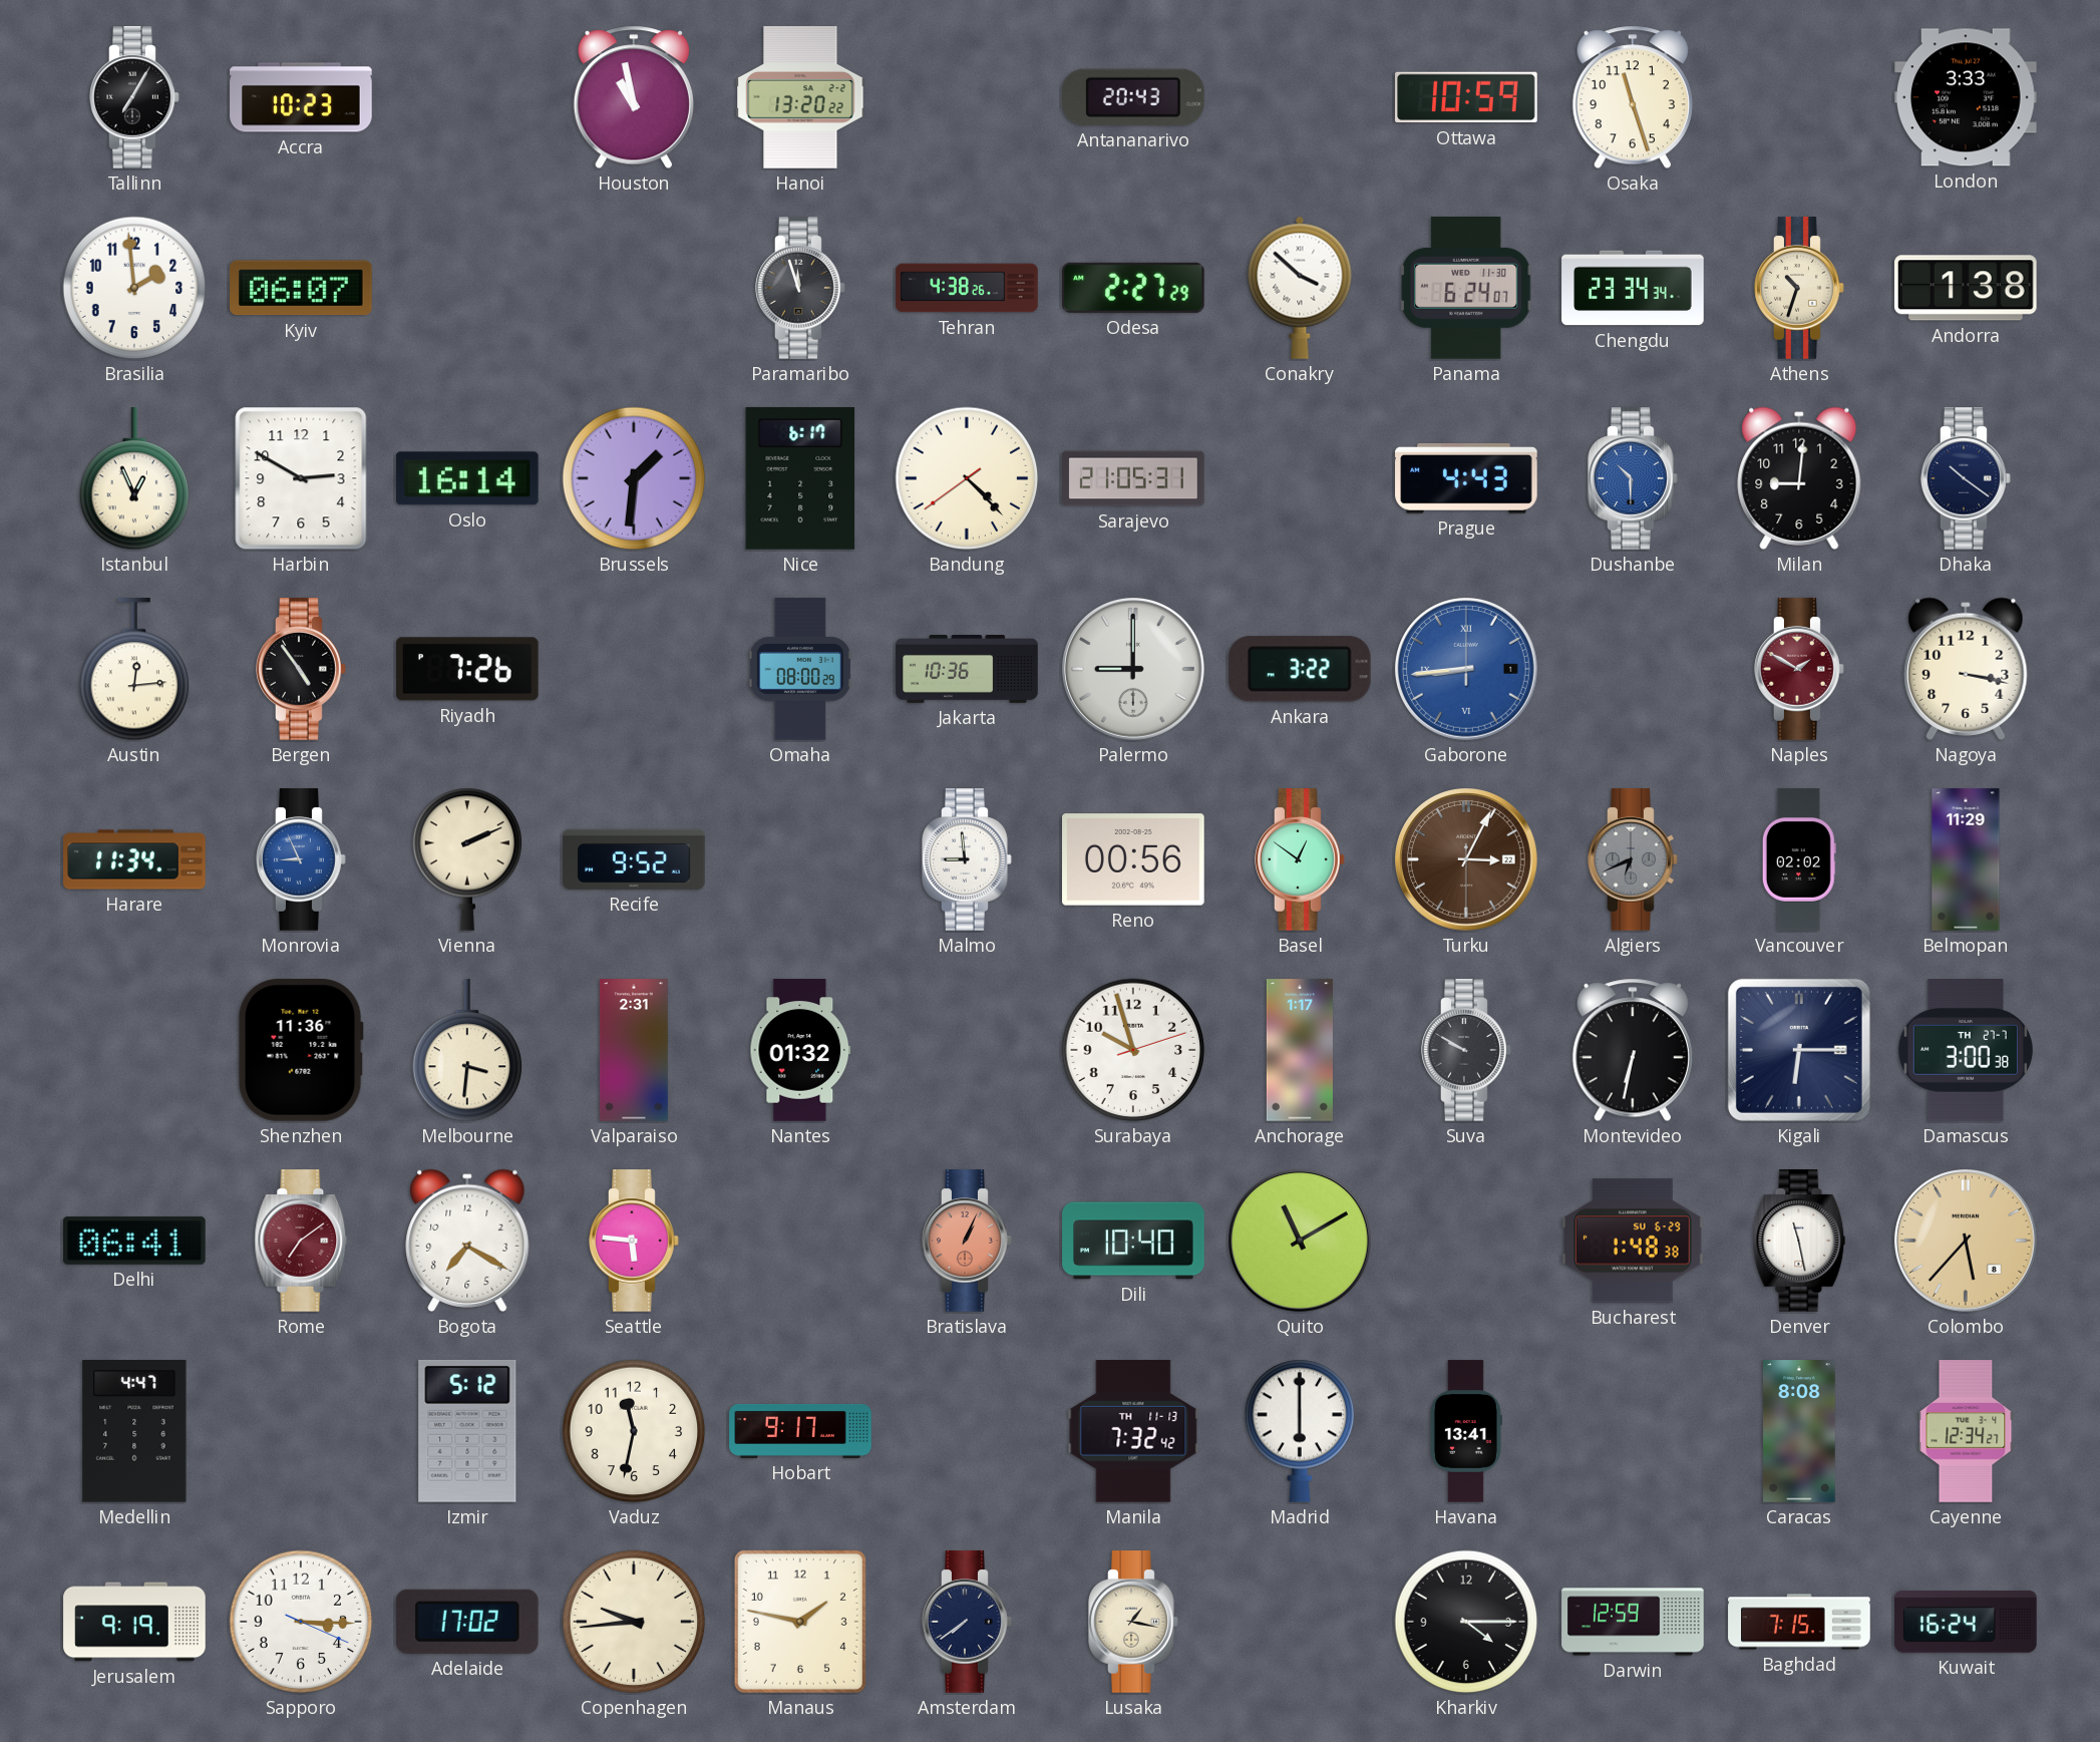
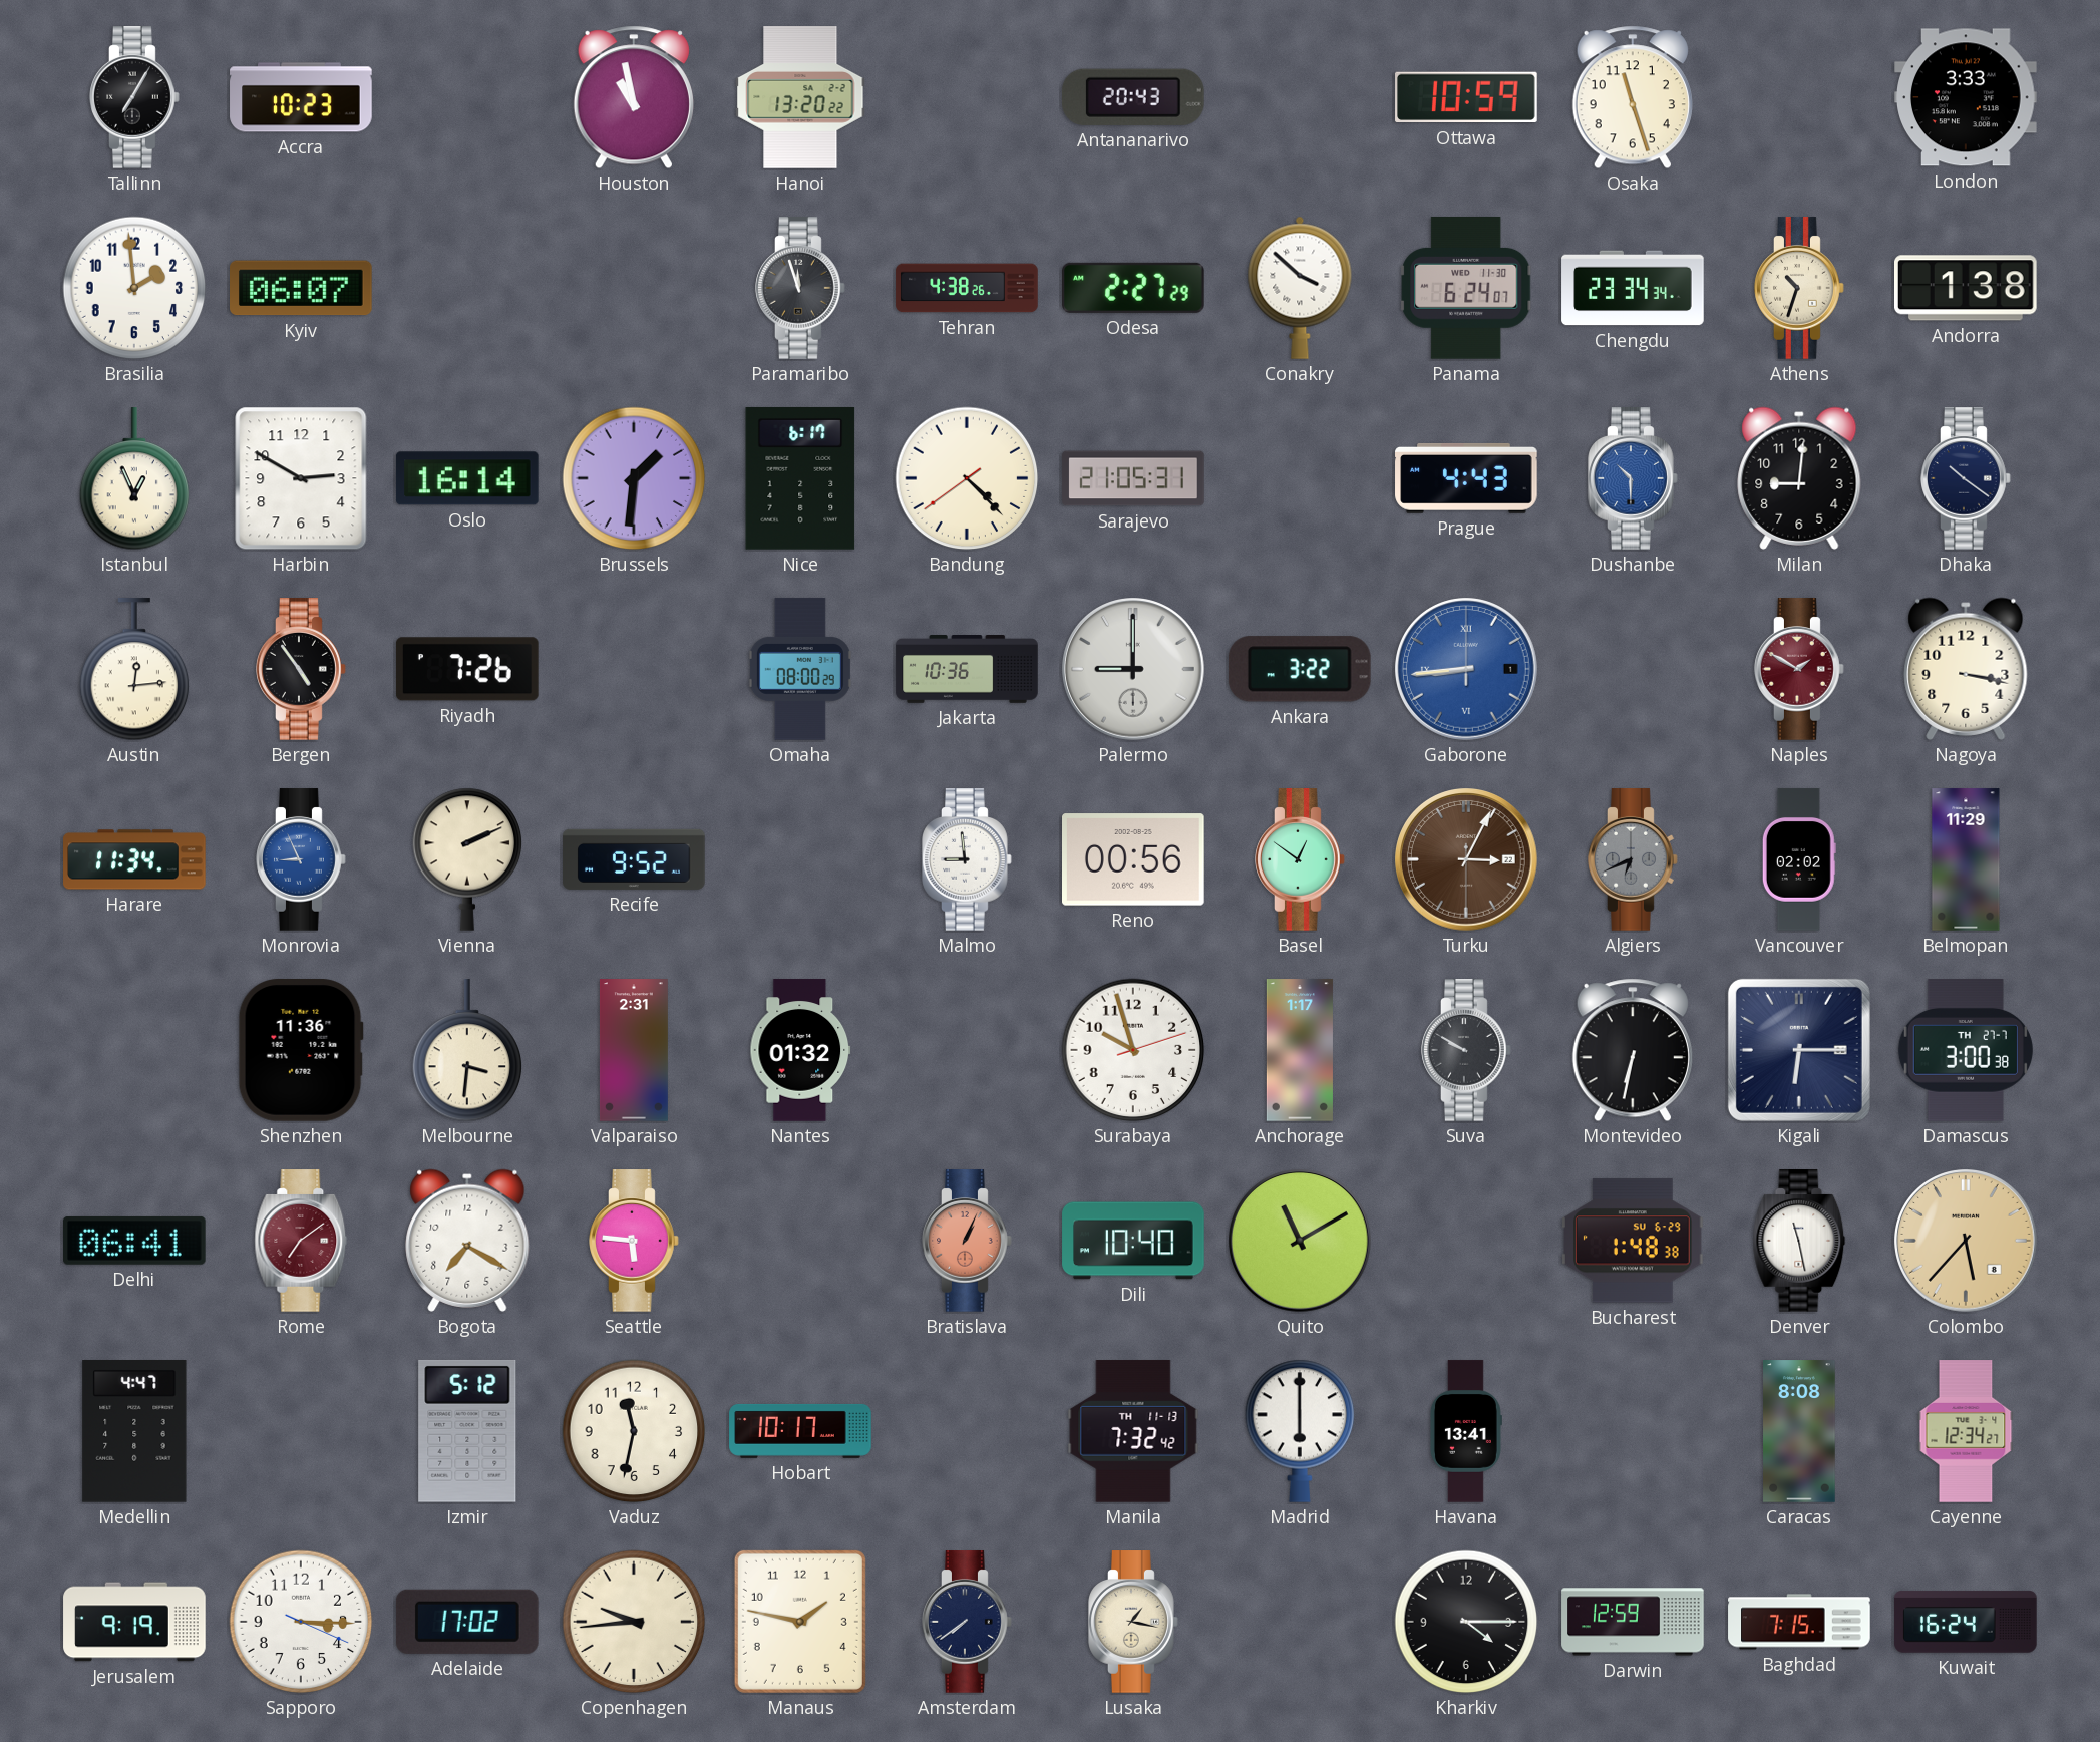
Hobart: 9:17 -> 10:17 (800, 1431)
